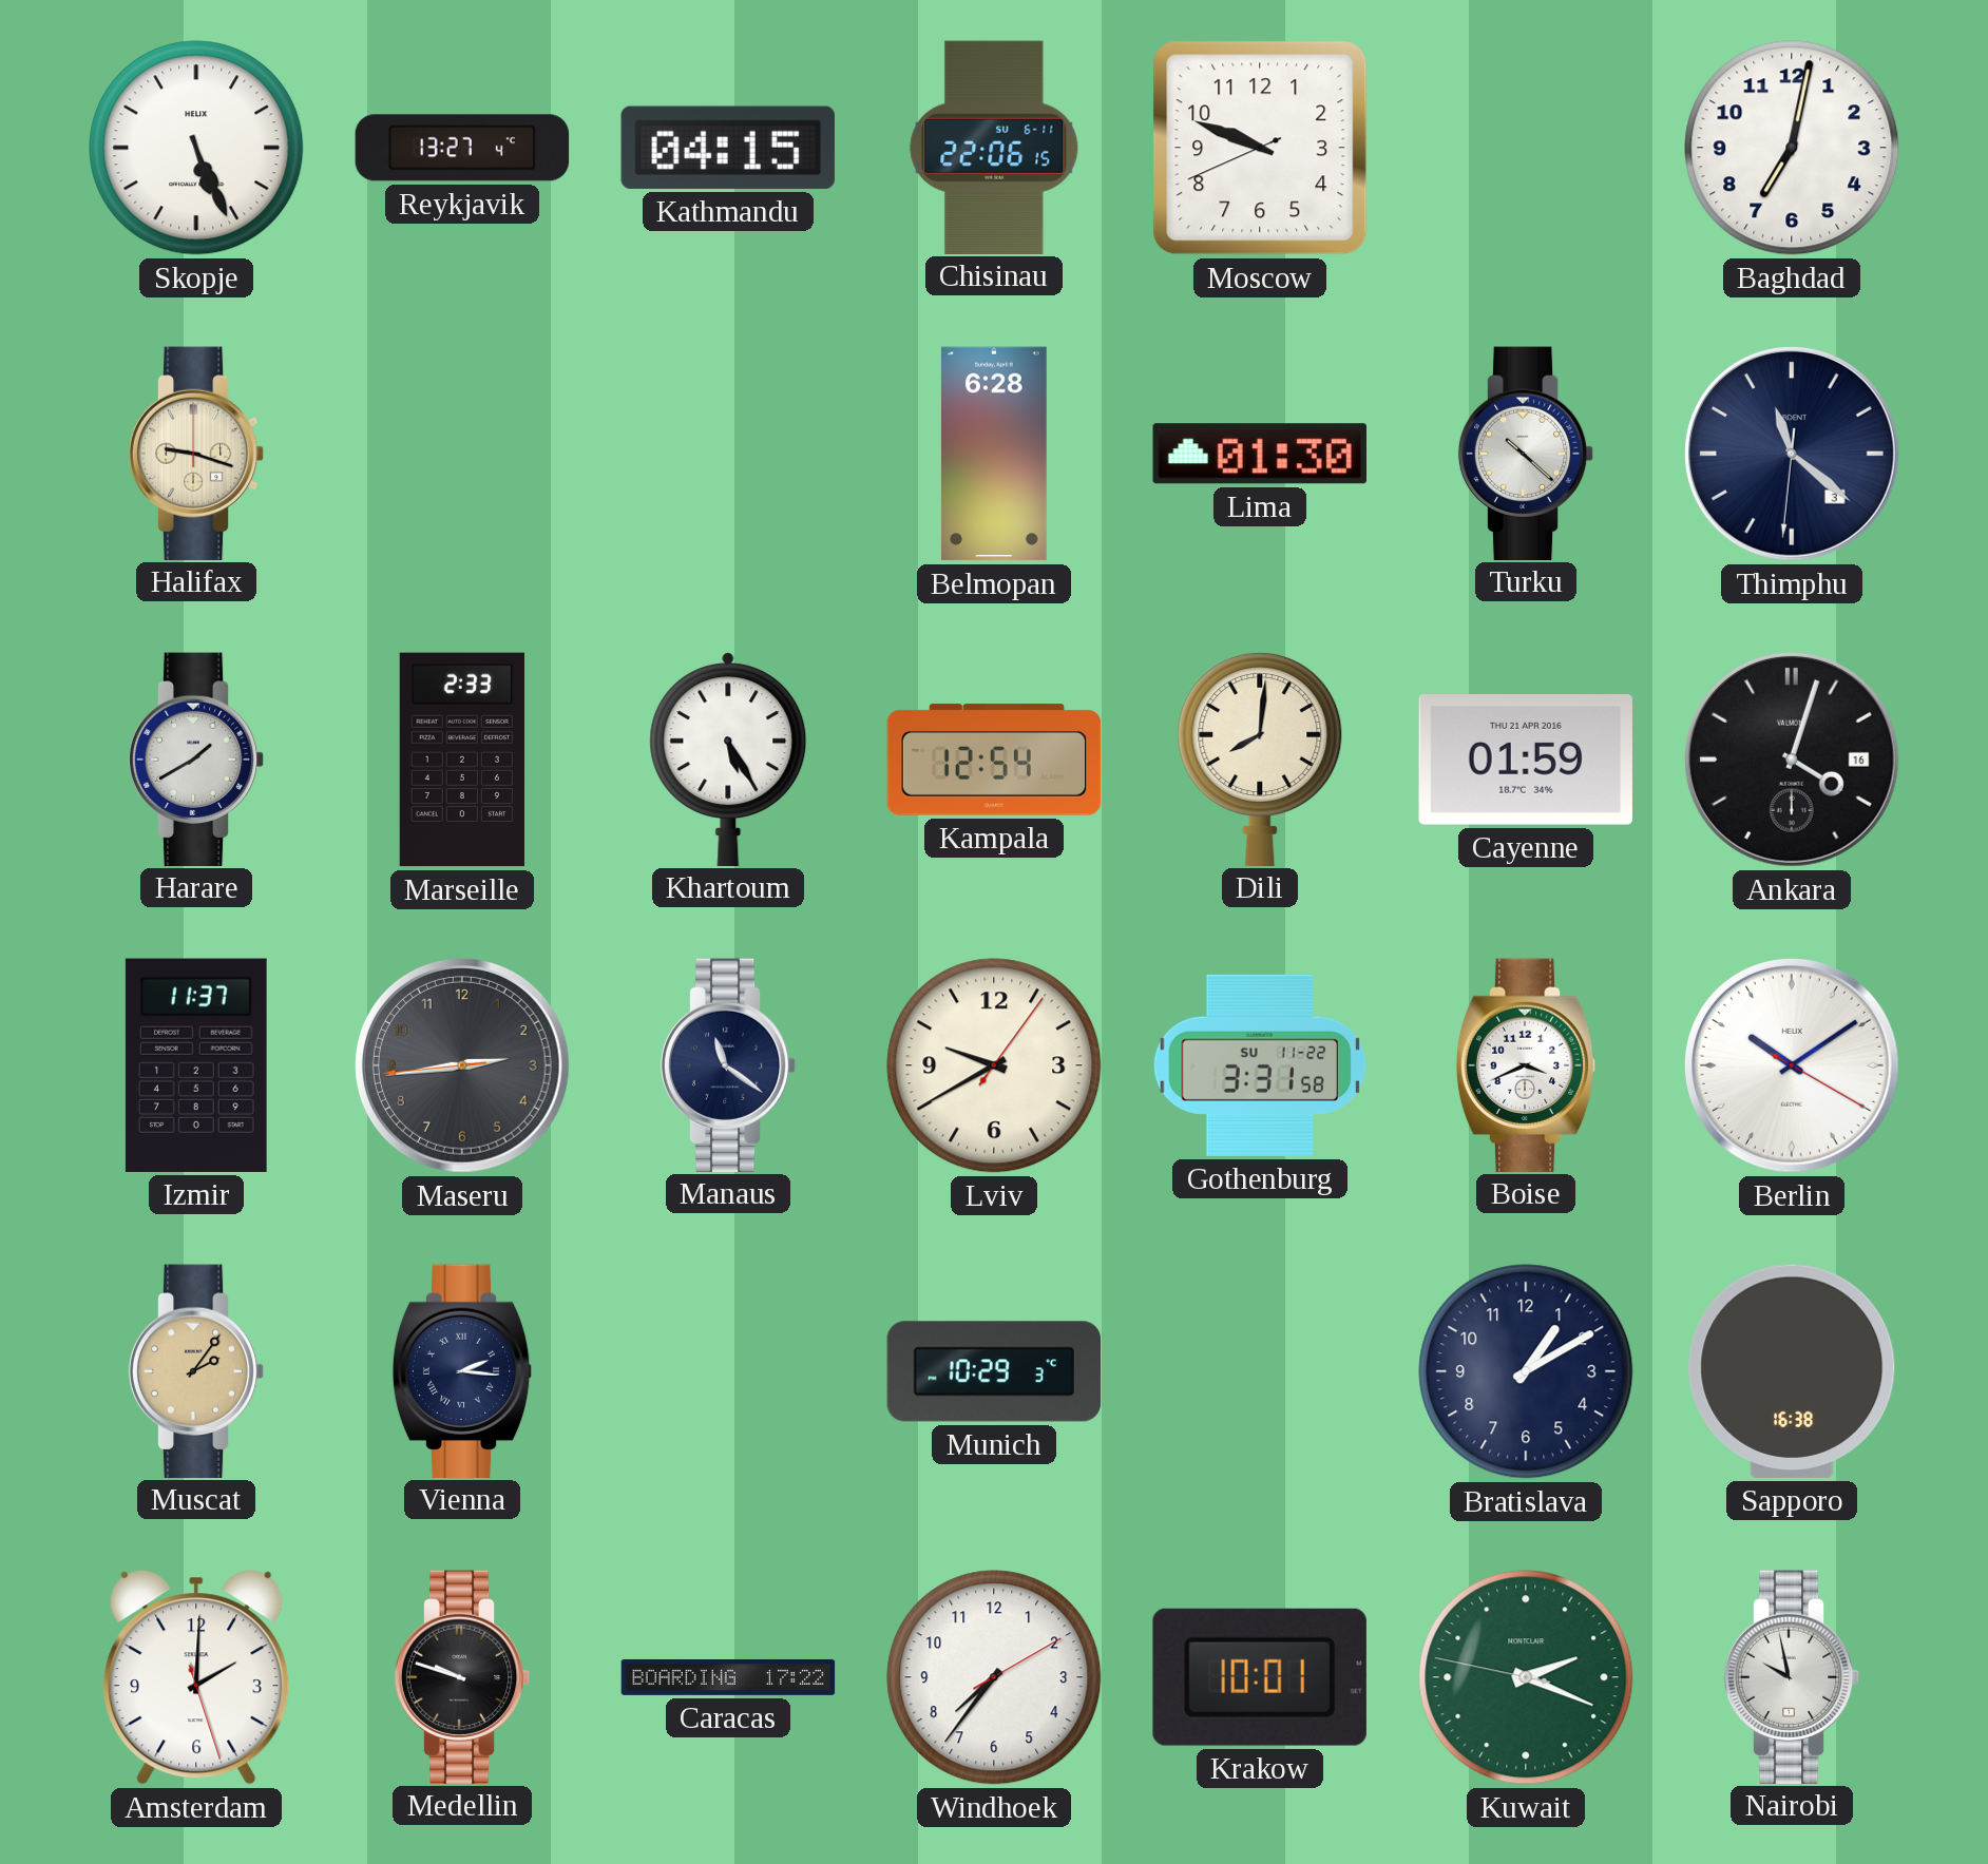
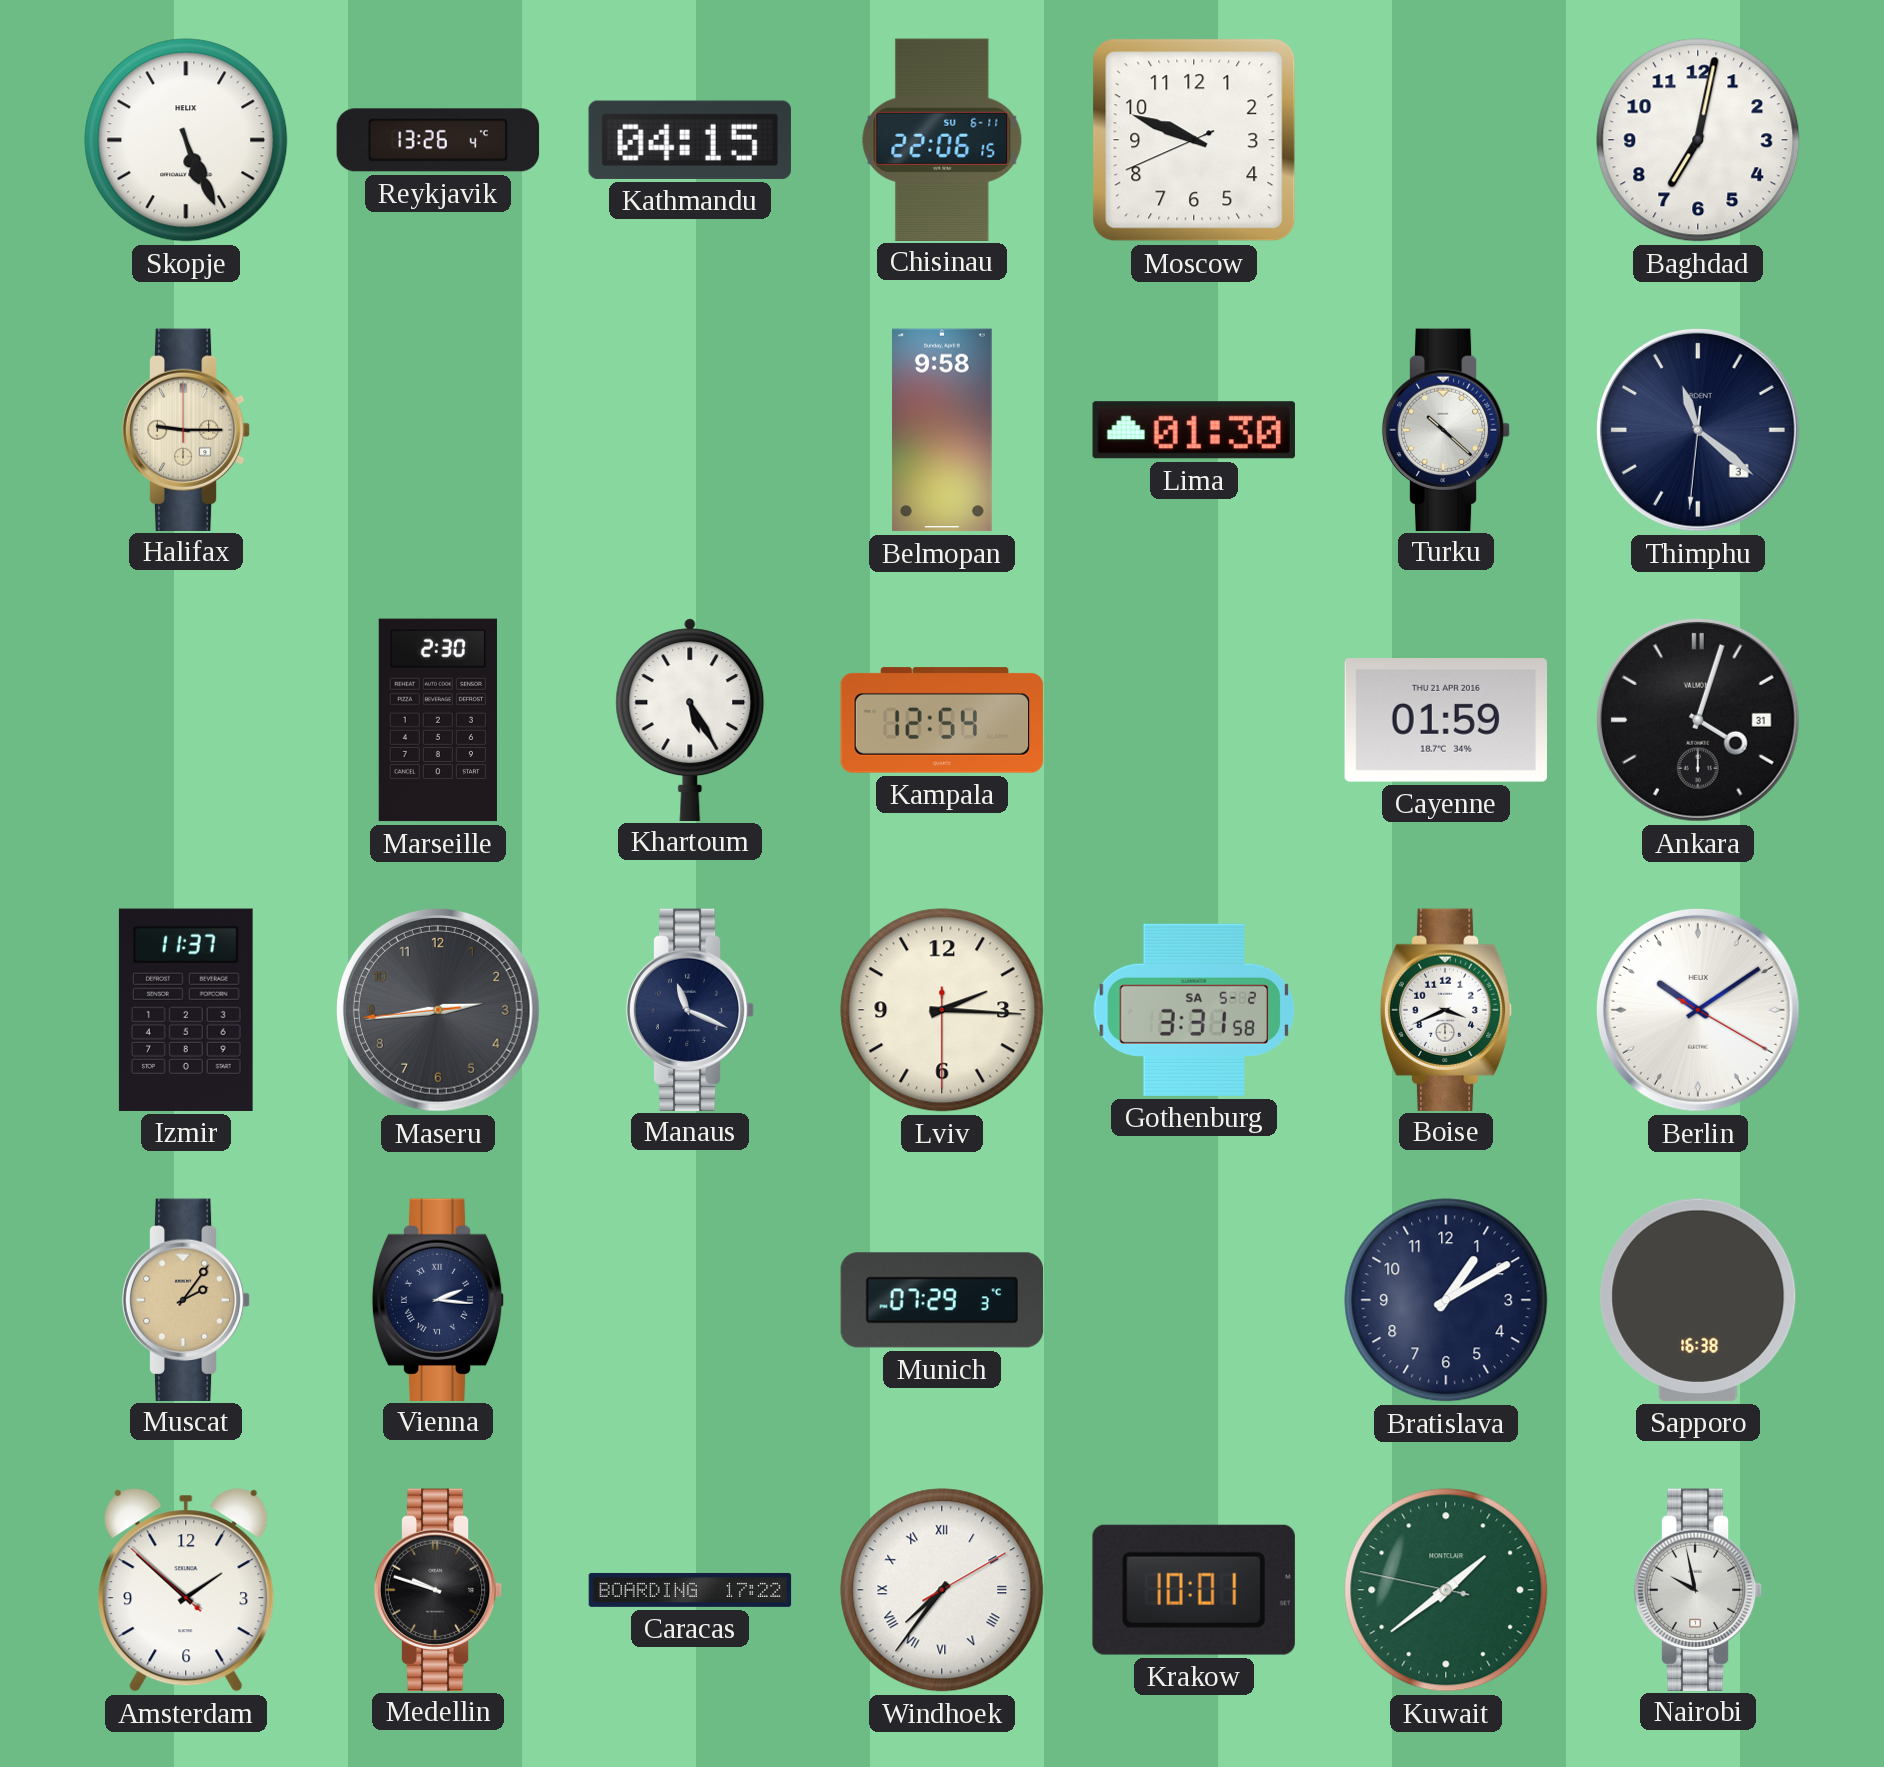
Reykjavik: 13:27 -> 13:26 (438, 140)
Halifax: 9:18 -> 9:15 (186, 429)
Belmopan: 6:28 -> 9:58 (942, 430)
Harare: 1:40 -> none (196, 758)
Marseille: 2:33 -> 2:30 (438, 720)
Dili: 8:01 -> none (1260, 758)
Ankara date: 16 -> 31 (1699, 721)
Manaus: 11:21 -> 11:19 (690, 1009)
Lviv: 9:40 -> 2:15 (942, 1010)
Gothenburg date: SU 11-22 -> SA 5-2 (1194, 1010)
Munich: 10:29 -> 07:29 (942, 1300)
Amsterdam: 2:00 -> 1:51 (186, 1590)
Windhoek numerals: Arabic -> Roman (942, 1590)
Kuwait: 2:18 -> 1:38 (1446, 1590)
